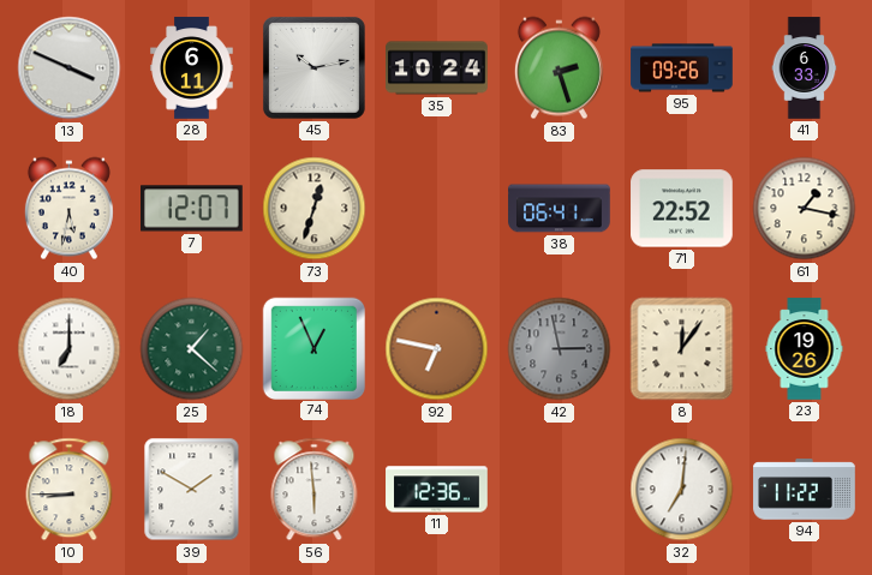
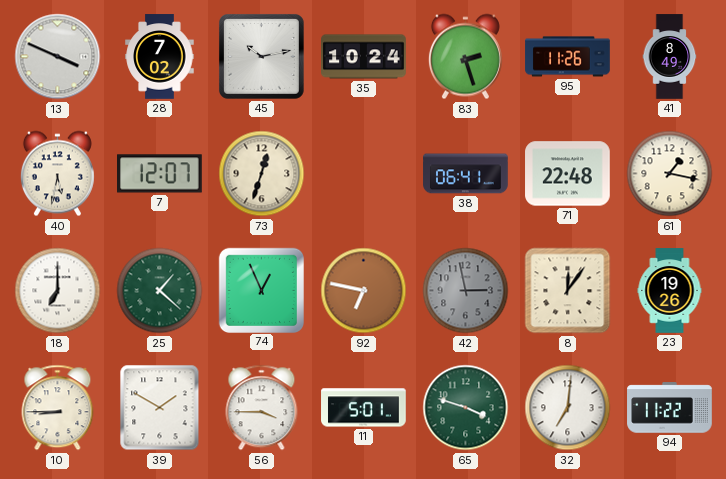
28: 6:11 -> 7:02 (160, 57)
95: 09:26 -> 11:26 (568, 57)
41: 6:33 -> 8:49 (670, 57)
71: 22:52 -> 22:48 (568, 174)
56: 5:59 -> 3:45 (262, 408)
11: 12:36 -> 5:01 (364, 408)
65: none -> 3:48 (466, 408)
